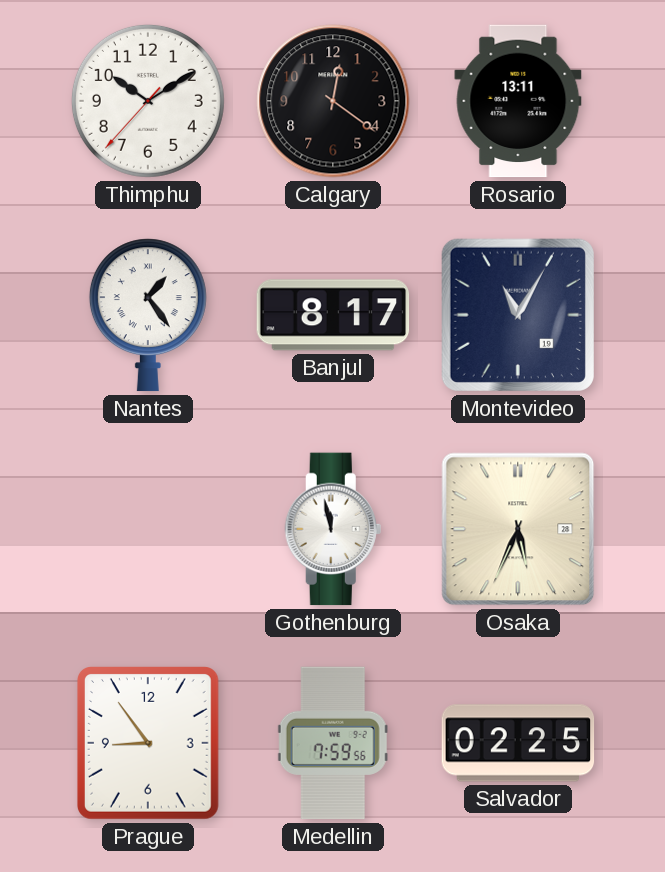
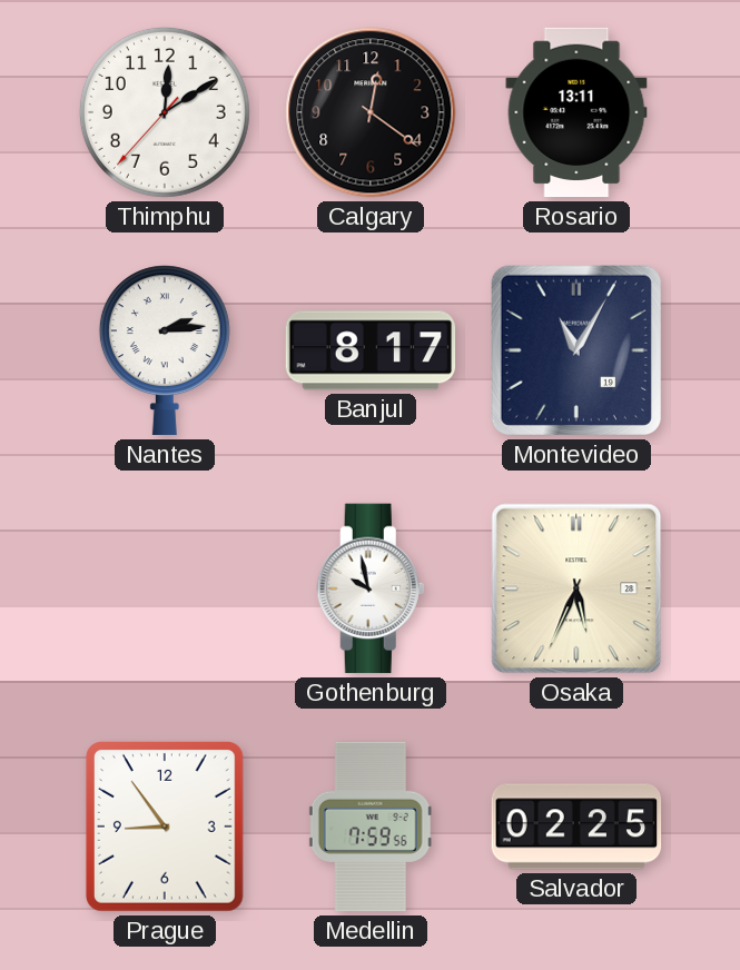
Thimphu: 10:09 -> 12:09 (165, 112)
Nantes: 1:24 -> 2:14 (165, 350)
Gothenburg: 11:58 -> 9:58 (371, 588)
